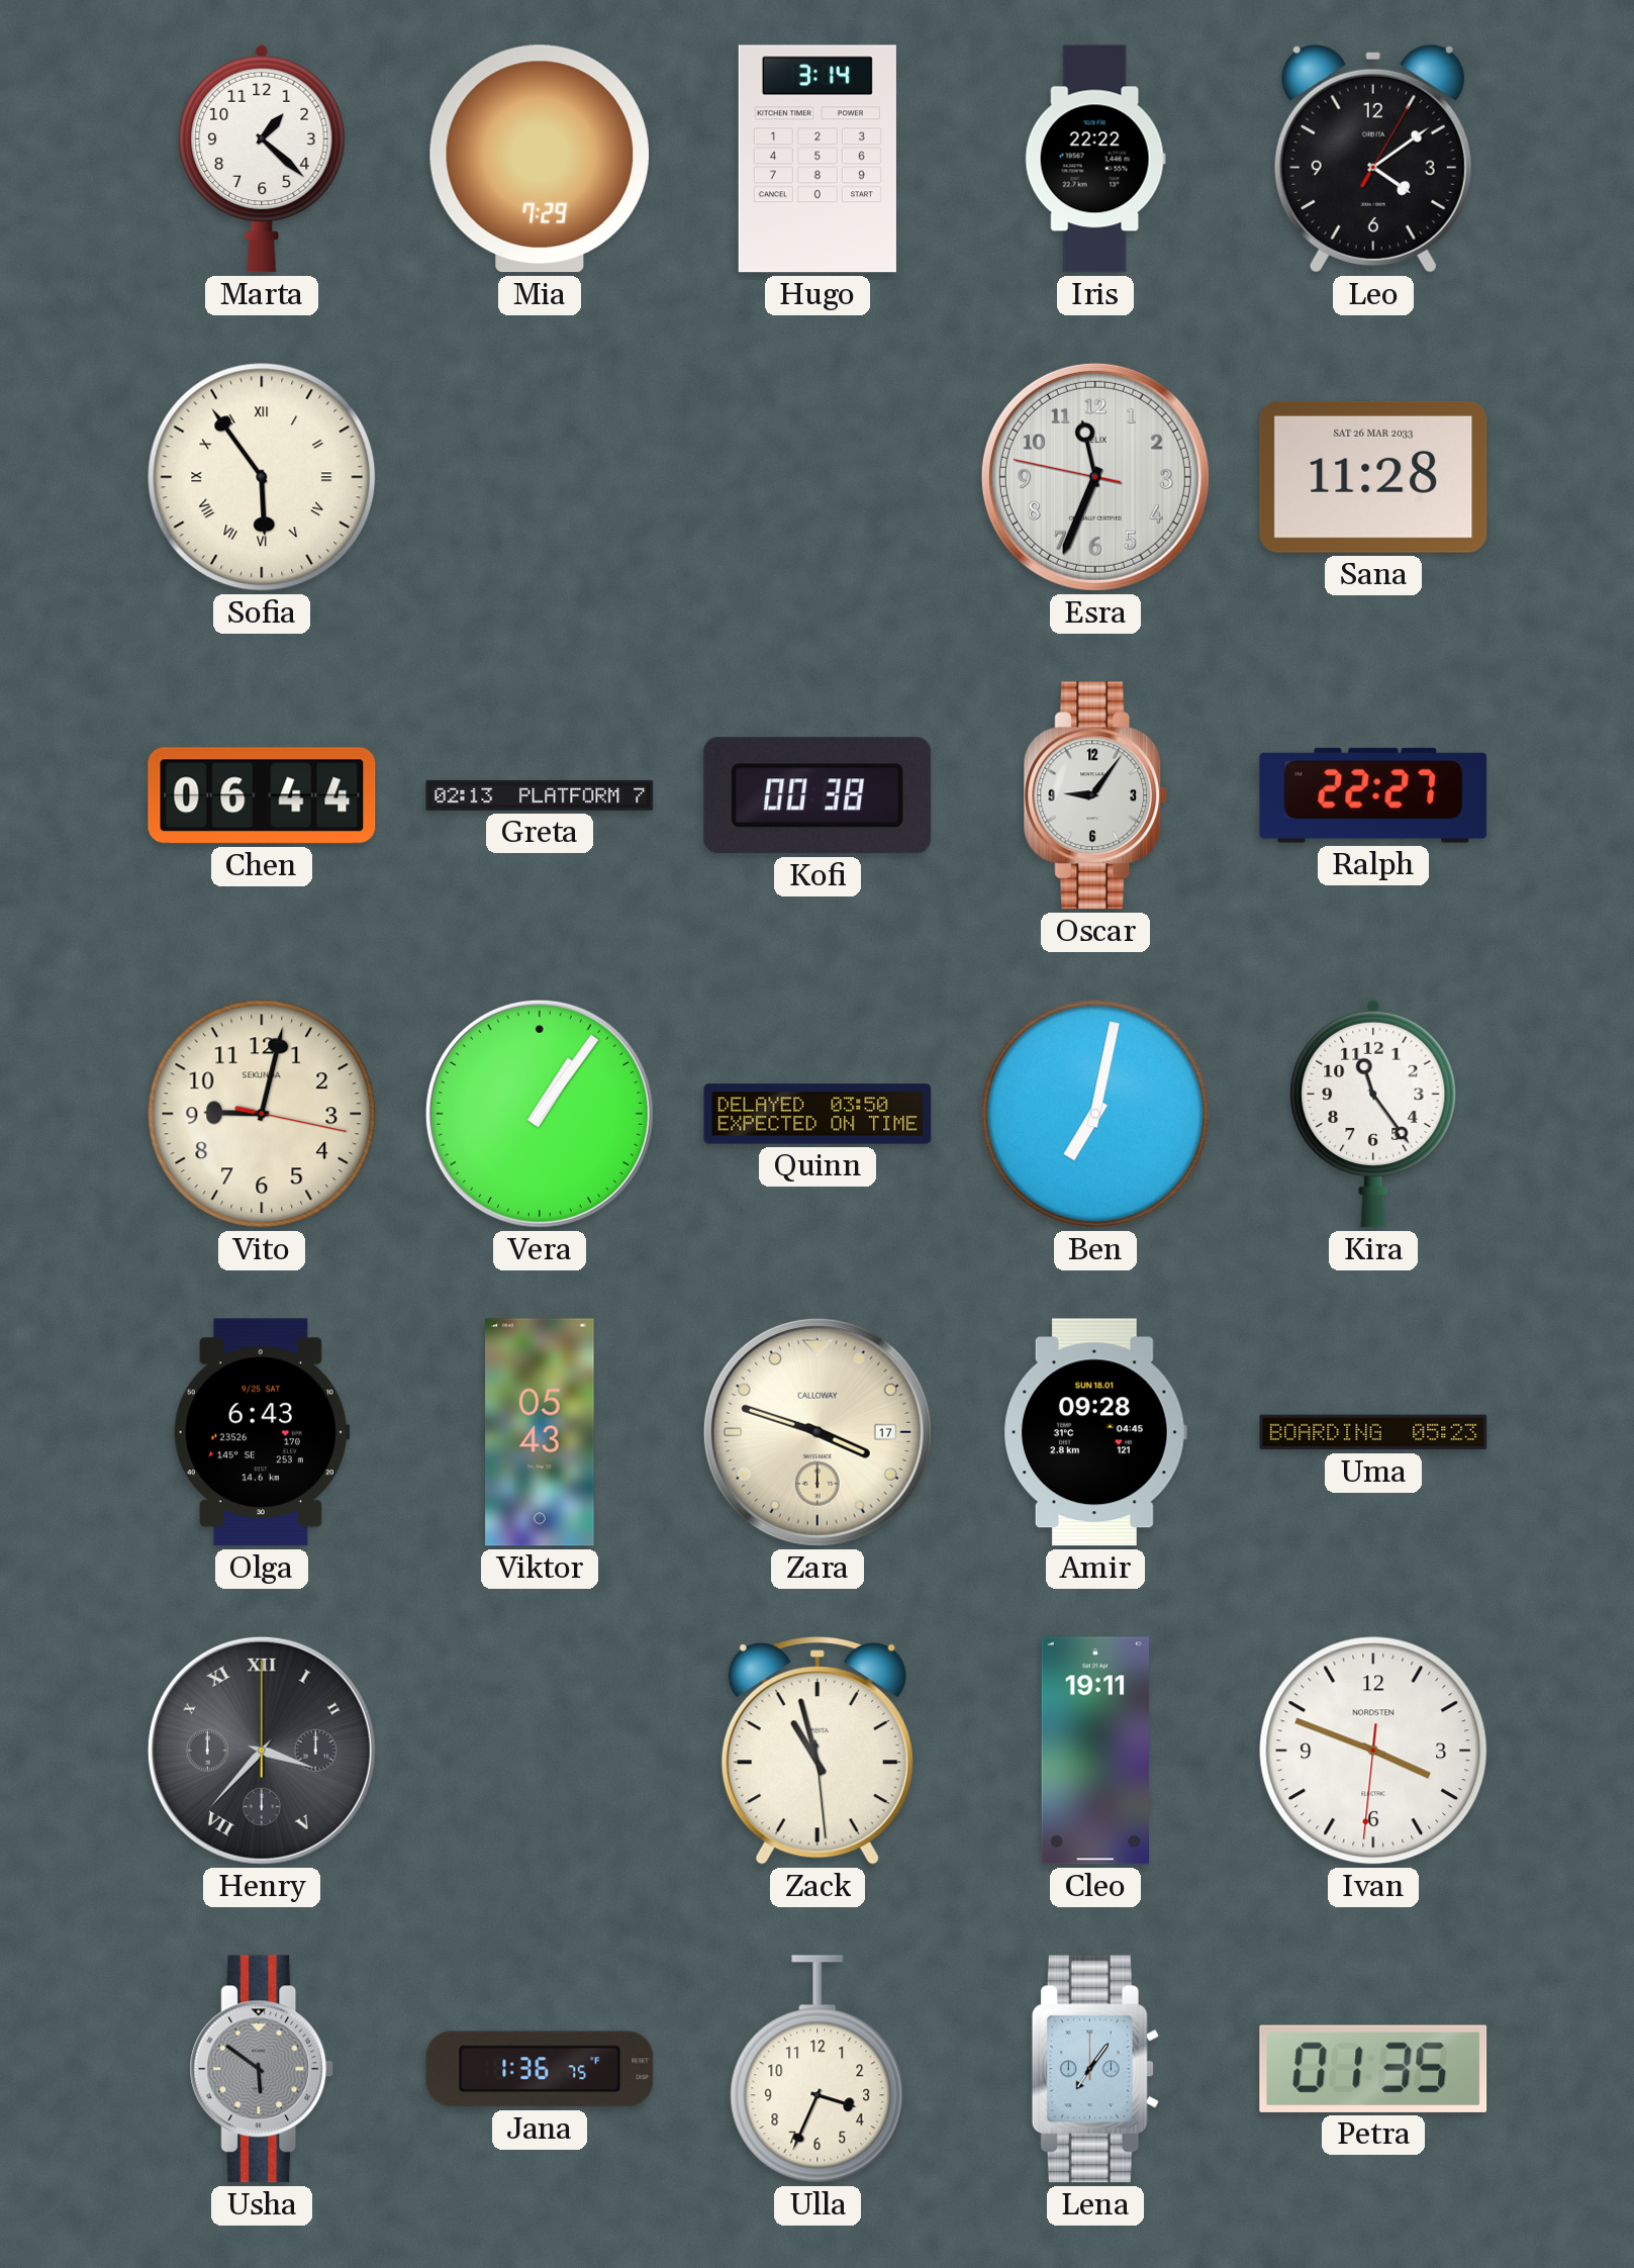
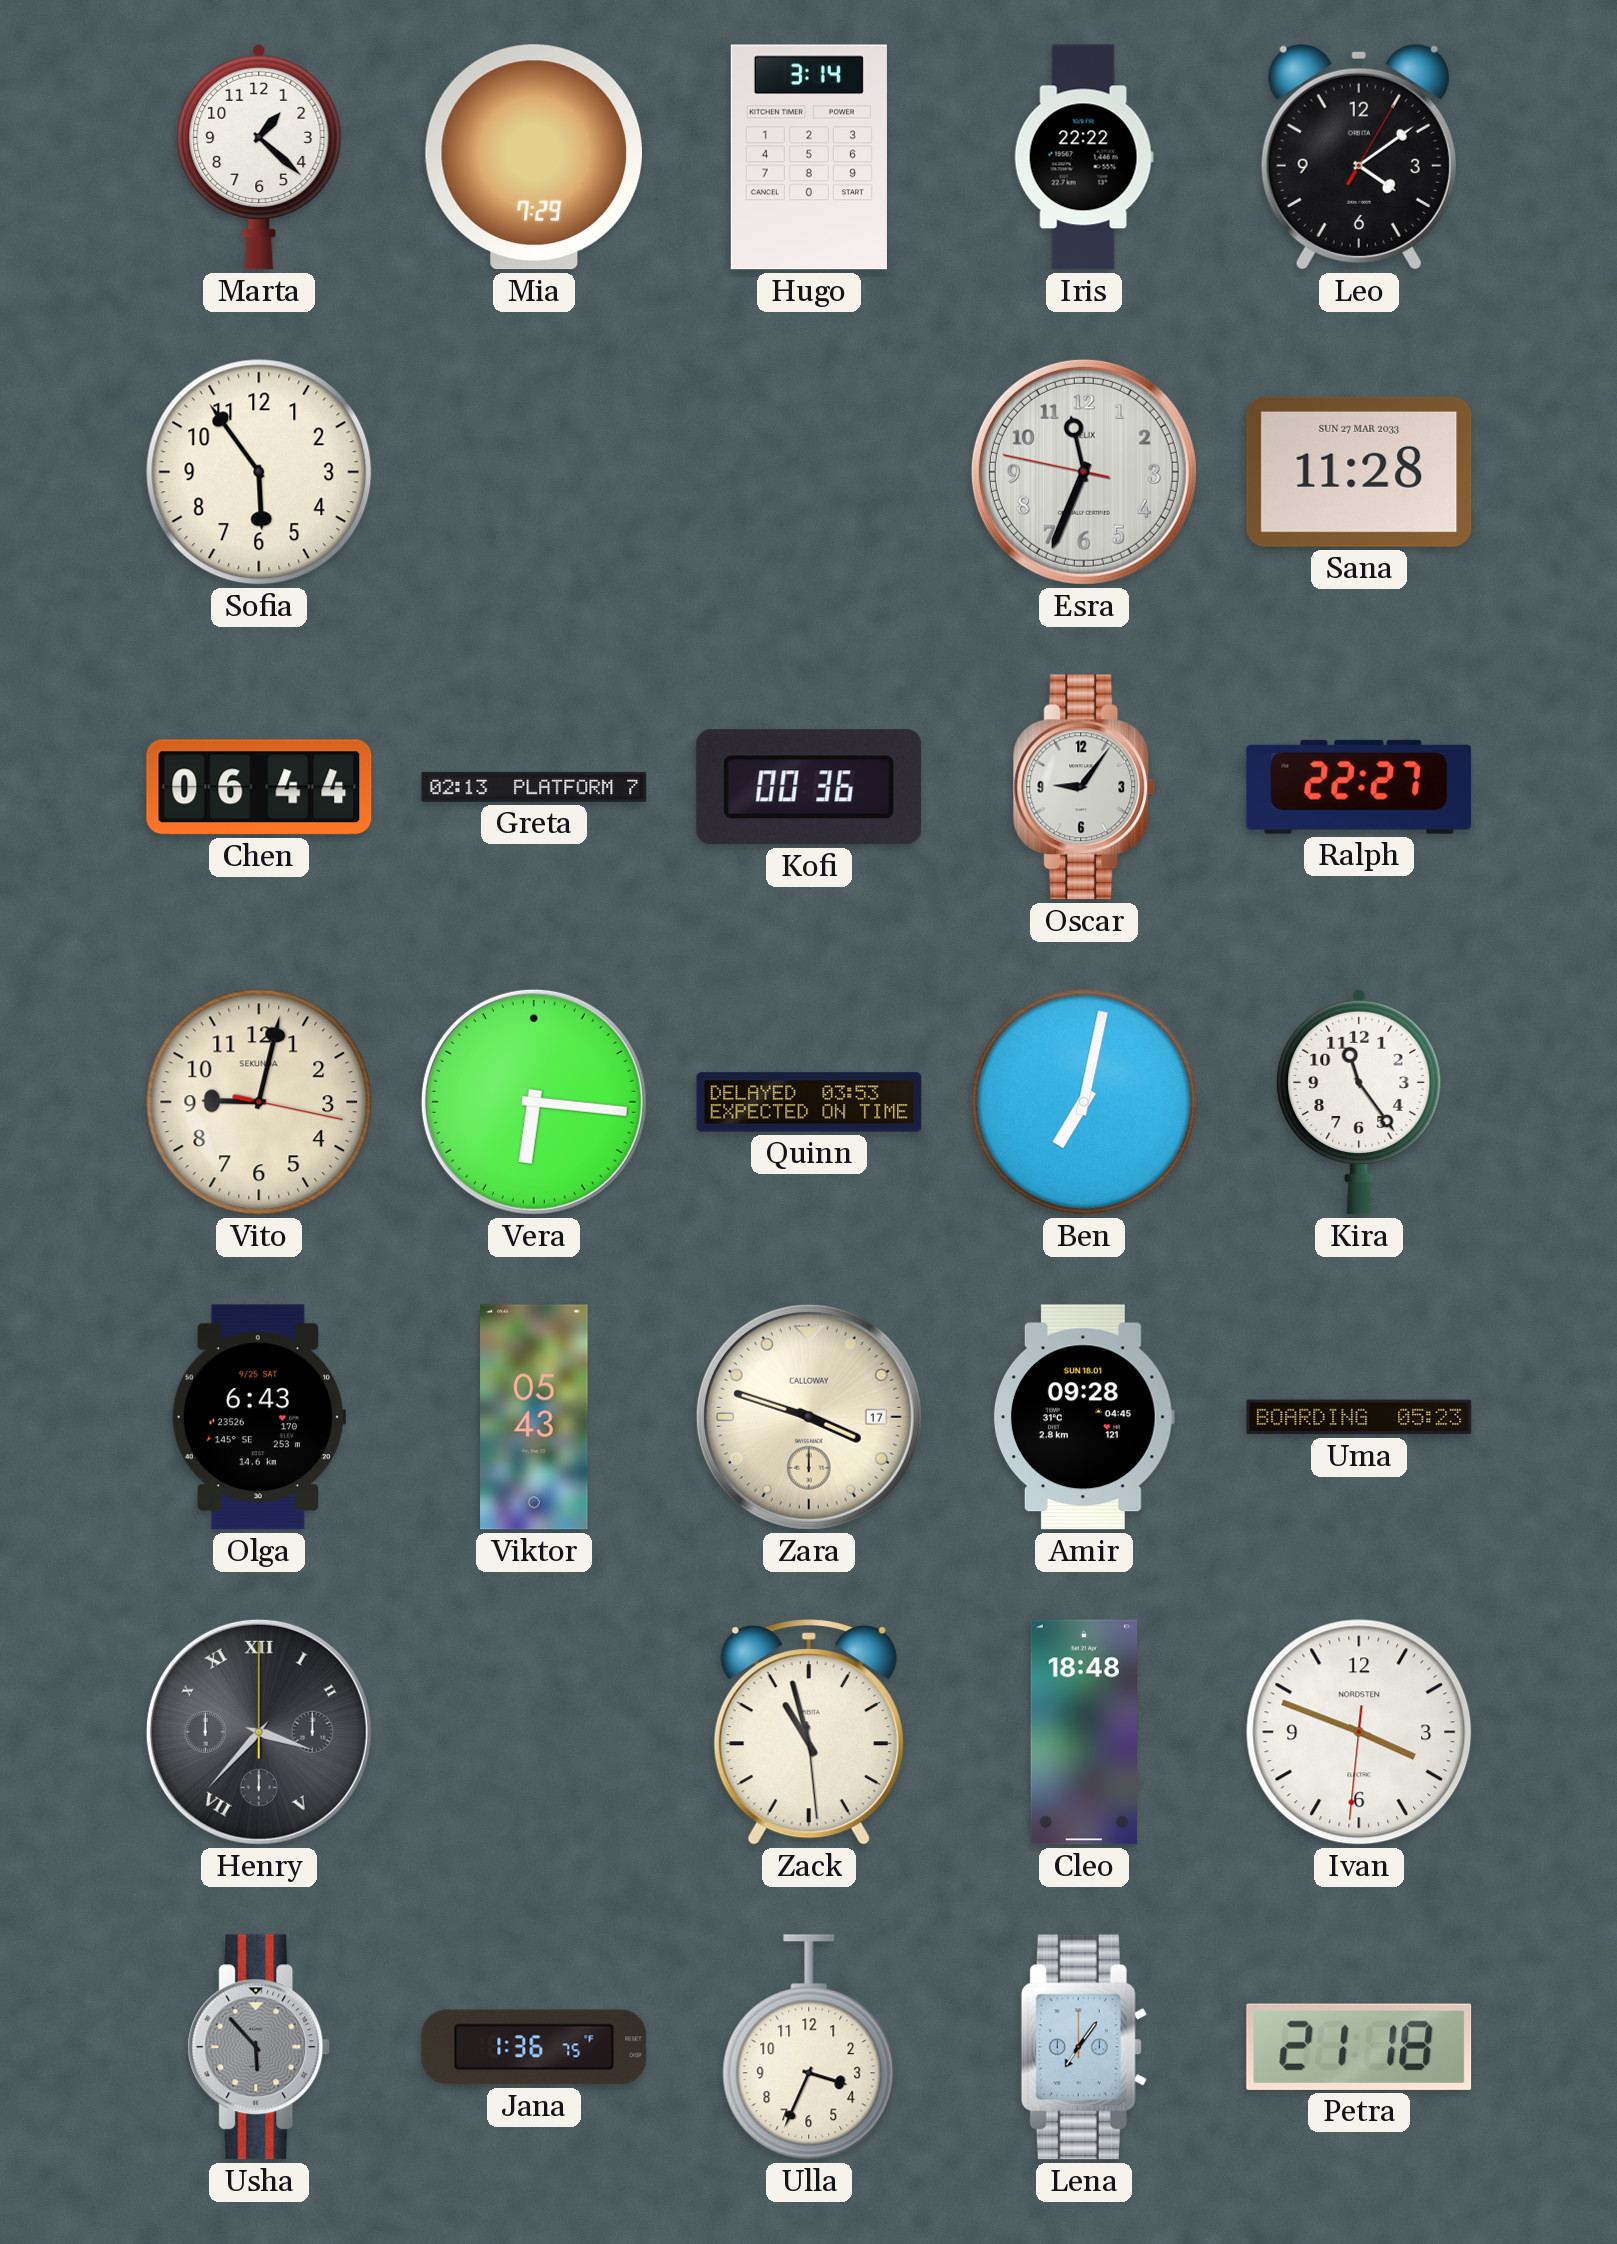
Sofia numerals: Roman -> Arabic (259, 472)
Sana date: SAT 26 MAR 2033 -> SUN 27 MAR 2033 (1359, 472)
Kofi: 00:38 -> 00:36 (809, 787)
Vera: 1:06 -> 6:16 (534, 1102)
Quinn: 03:50 -> 03:53 (809, 1102)
Cleo: 19:11 -> 18:48 (1083, 1732)
Usha: 5:51 -> 5:53 (259, 2047)
Petra: 01:35 -> 21:18 (1359, 2047)
